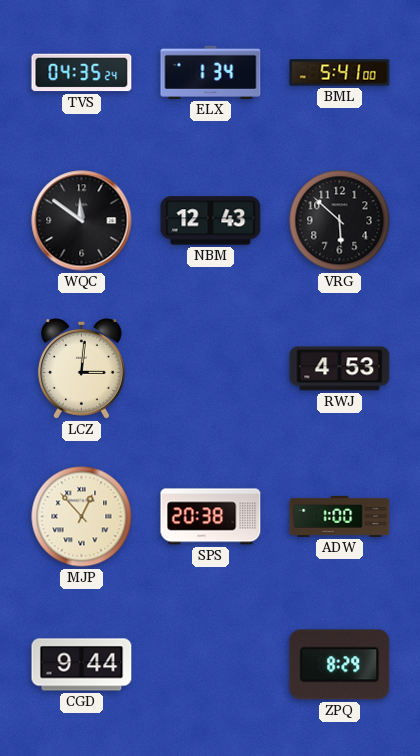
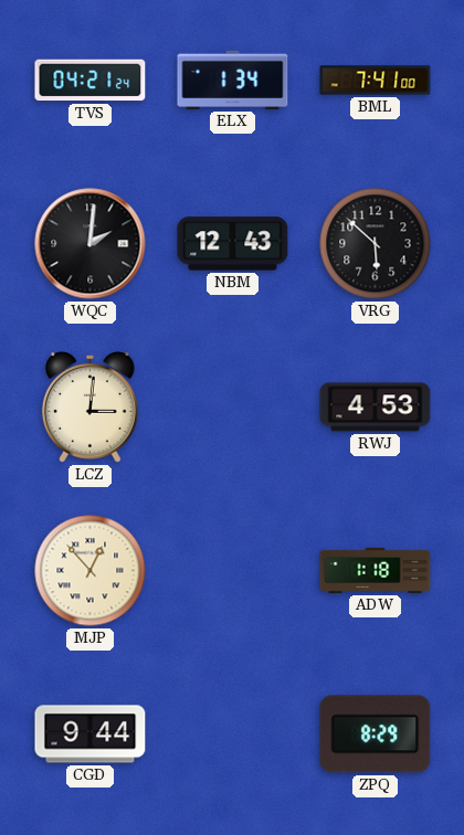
TVS: 04:35 -> 04:21 (91, 81)
BML: 5:41 -> 7:41 (376, 81)
WQC: 11:51 -> 2:01 (91, 244)
SPS: 20:38 -> none (211, 517)
ADW: 1:00 -> 1:18 (376, 570)
